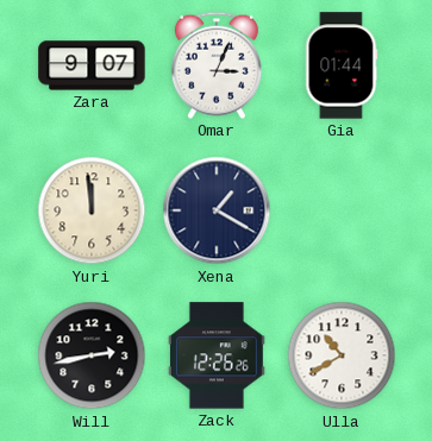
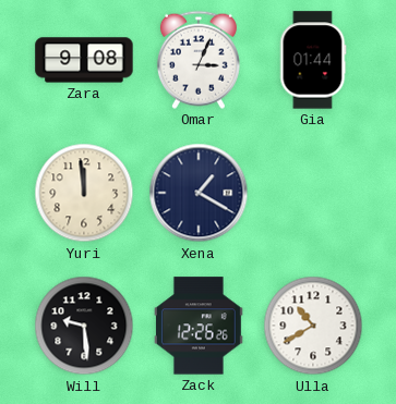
Zara: 9:07 -> 9:08 (84, 60)
Will: 2:43 -> 9:29 (84, 326)
